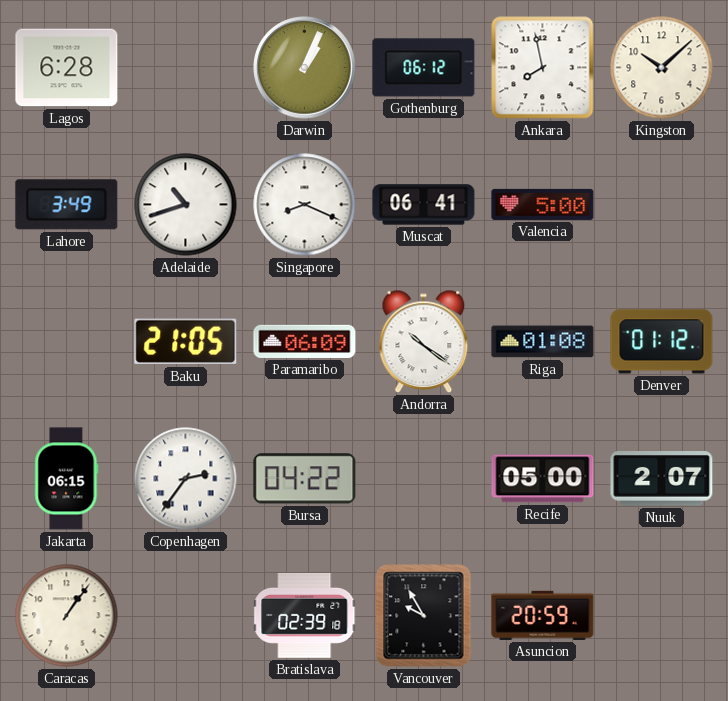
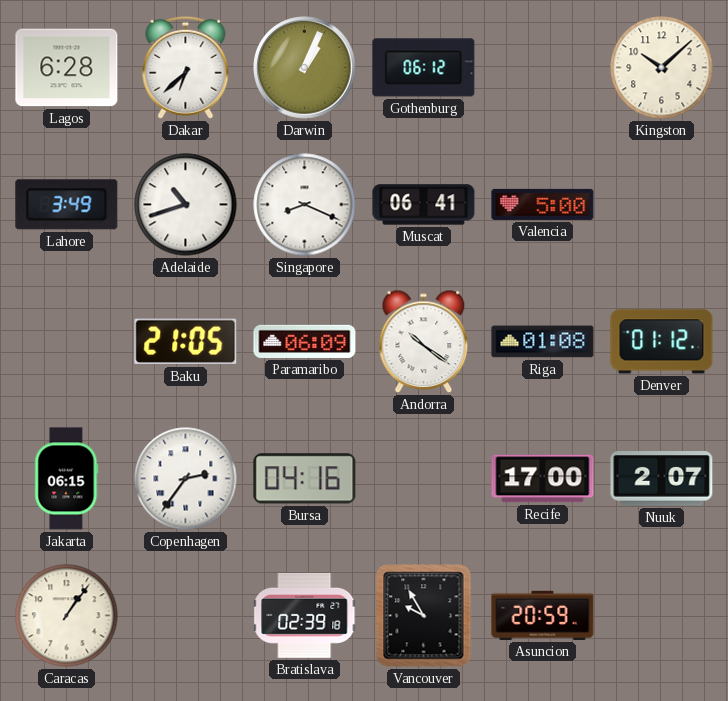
Dakar: none -> 6:38 (186, 67)
Ankara: 7:58 -> none (543, 68)
Bursa: 04:22 -> 04:16 (305, 479)
Recife: 05:00 -> 17:00 (543, 479)
